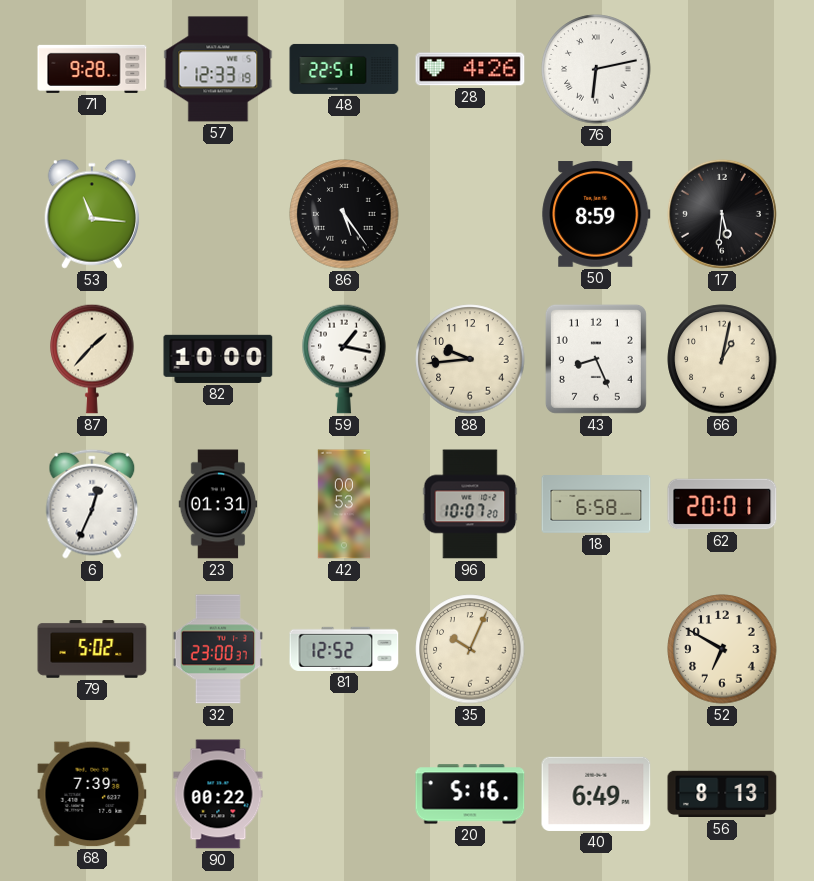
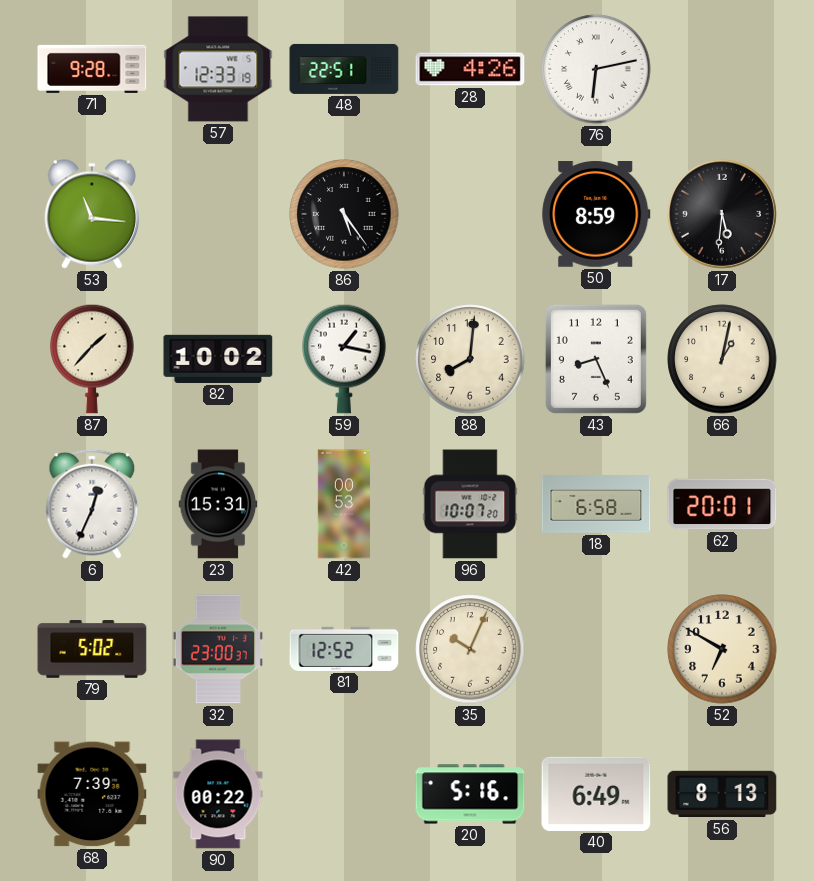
82: 10:00 -> 10:02 (218, 359)
88: 9:44 -> 8:01 (470, 359)
23: 01:31 -> 15:31 (218, 504)
